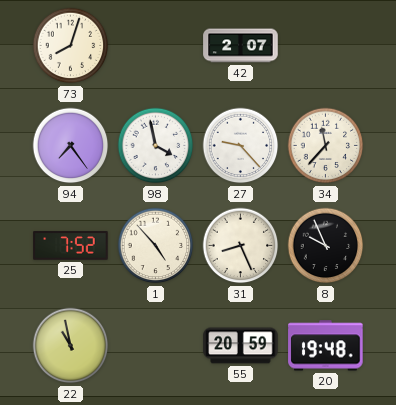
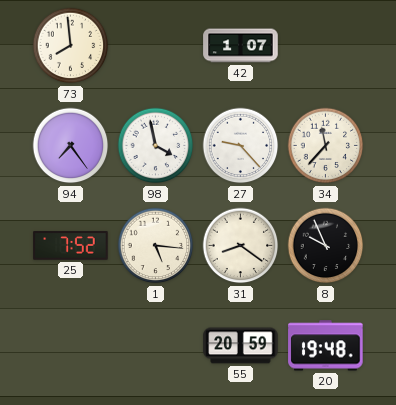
73: 8:03 -> 7:59 (71, 46)
42: 2:07 -> 1:07 (241, 46)
1: 4:53 -> 5:16 (156, 246)
31: 8:26 -> 8:21 (241, 246)
22: 10:58 -> none (71, 346)
